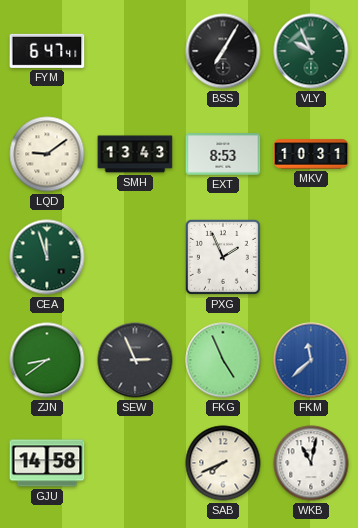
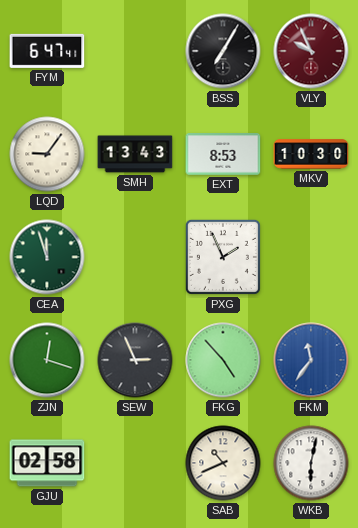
VLY dial: green -> burgundy (311, 51)
LQD: 9:09 -> 9:06 (47, 154)
MKV: 10:31 -> 10:30 (311, 154)
ZJN: 8:39 -> 12:18 (47, 360)
FKG: 4:56 -> 4:53 (223, 360)
FKM: 11:38 -> 11:36 (311, 360)
GJU: 14:58 -> 02:58 (47, 463)
SAB: 7:41 -> 10:41 (223, 463)
WKB: 11:02 -> 6:02 (311, 463)
